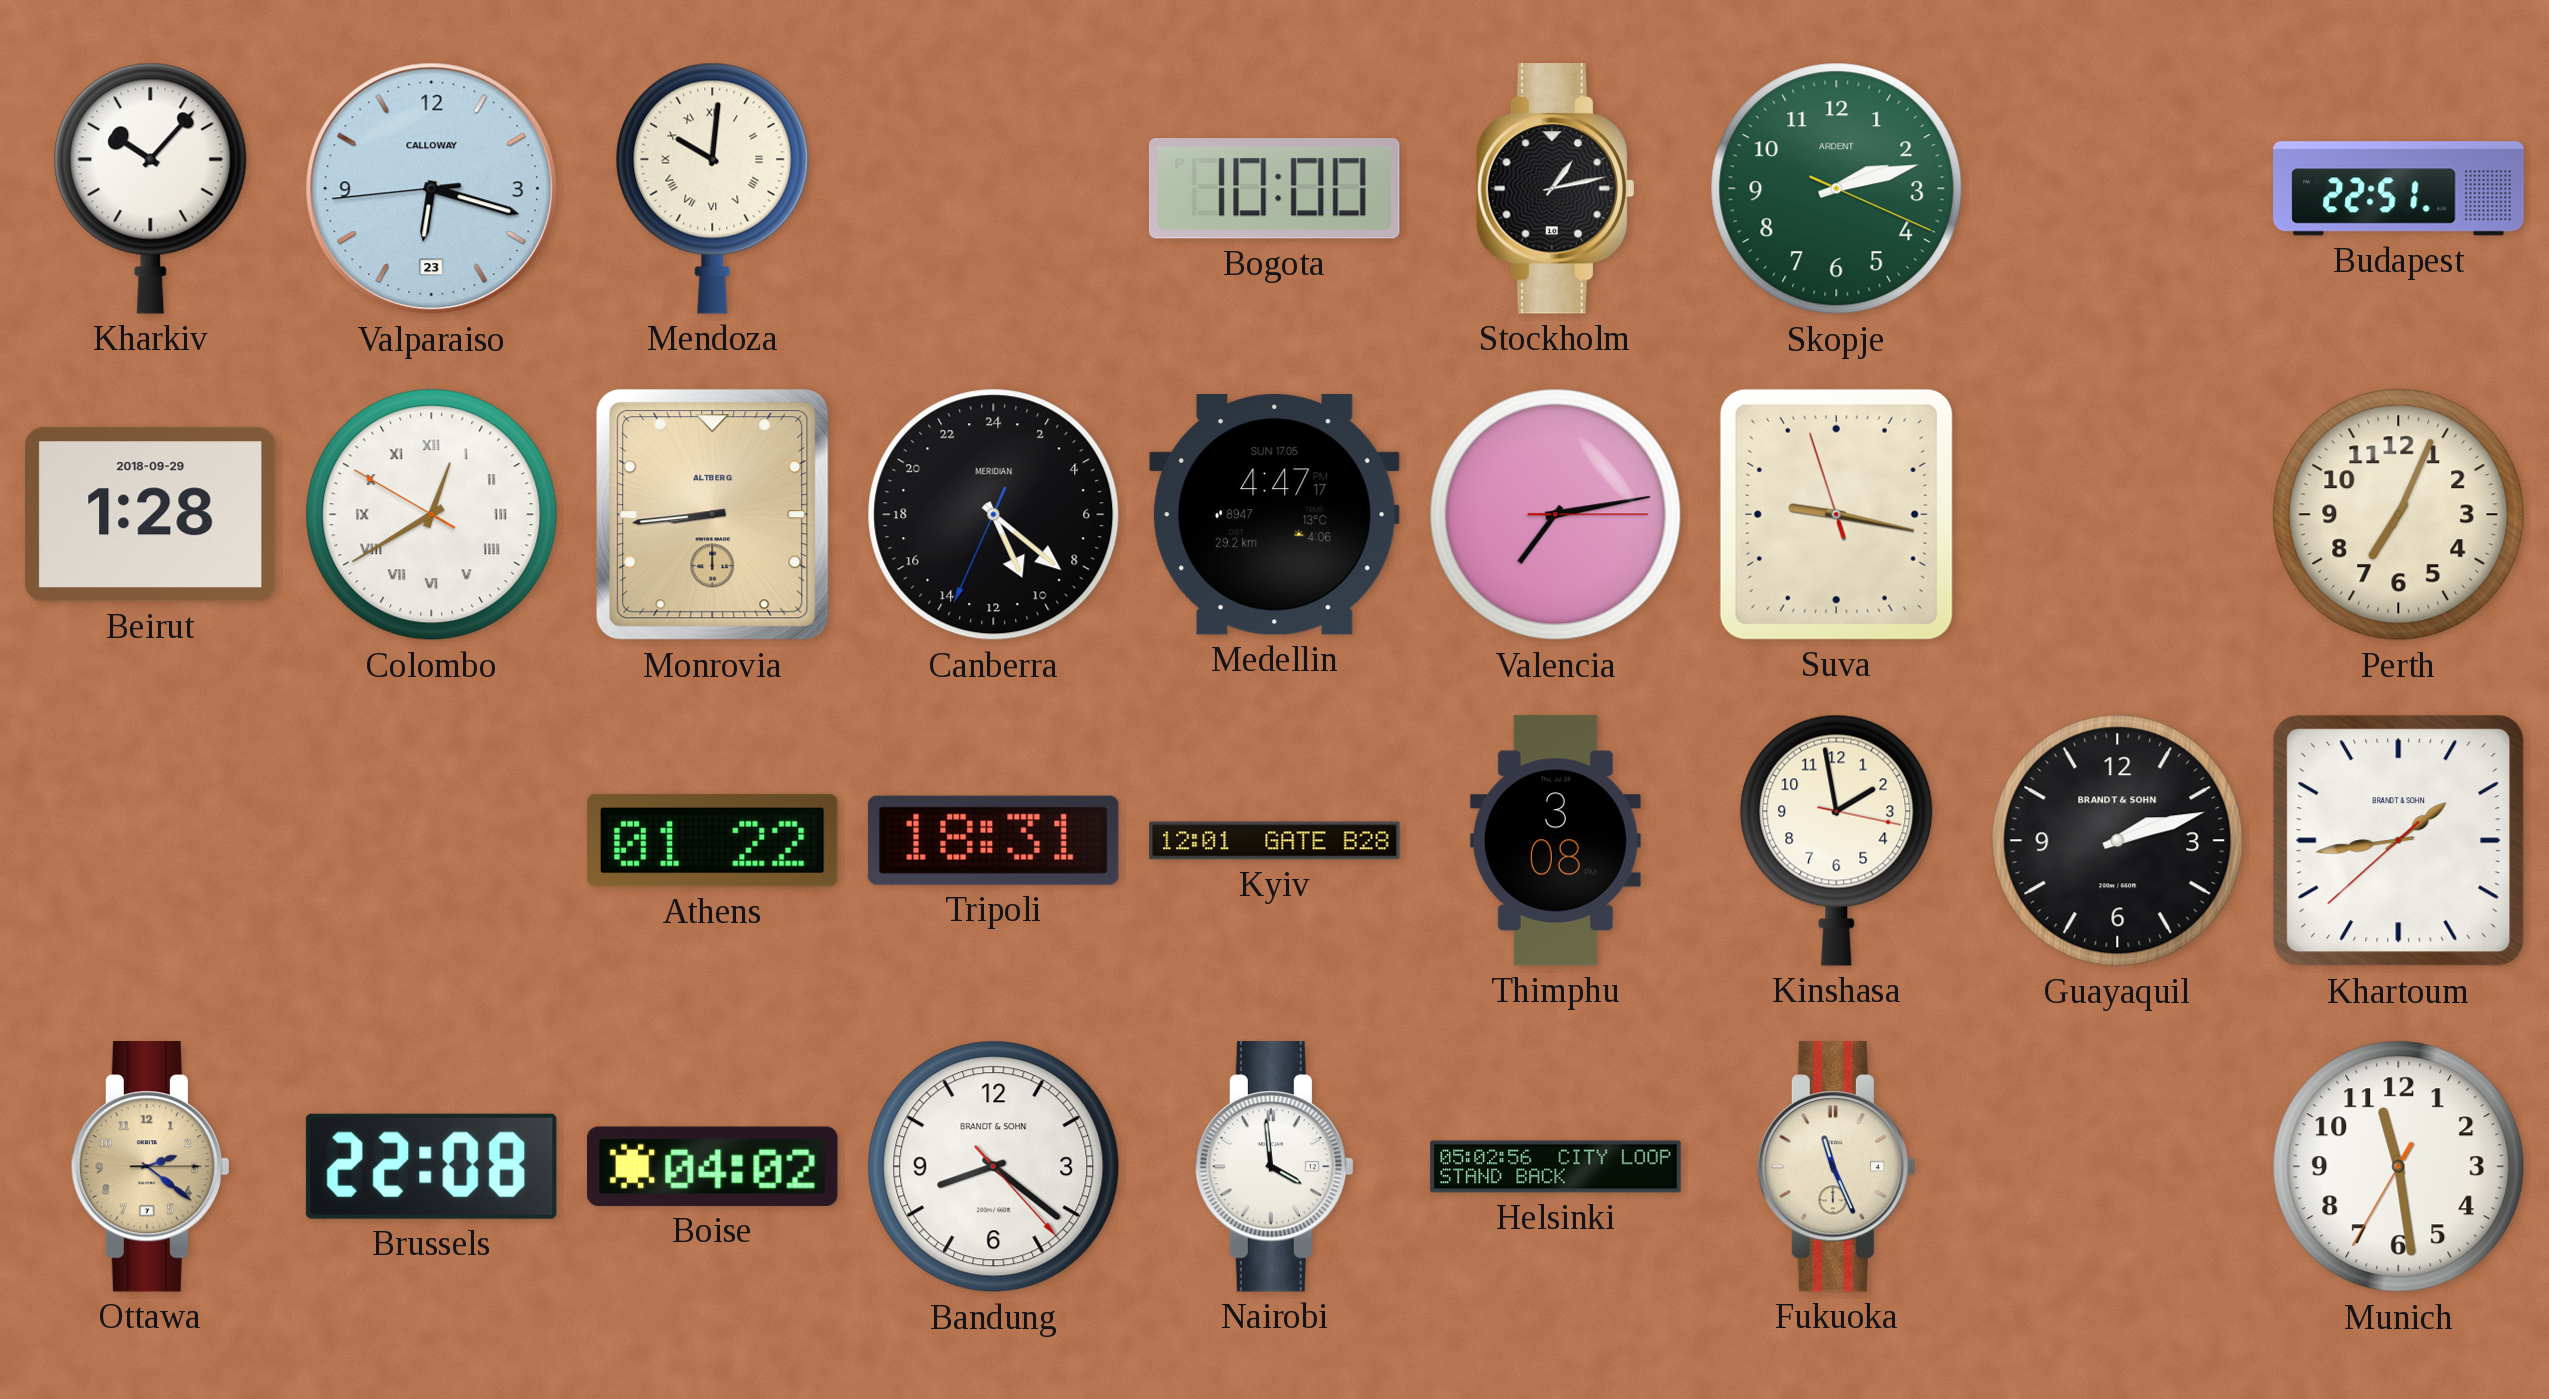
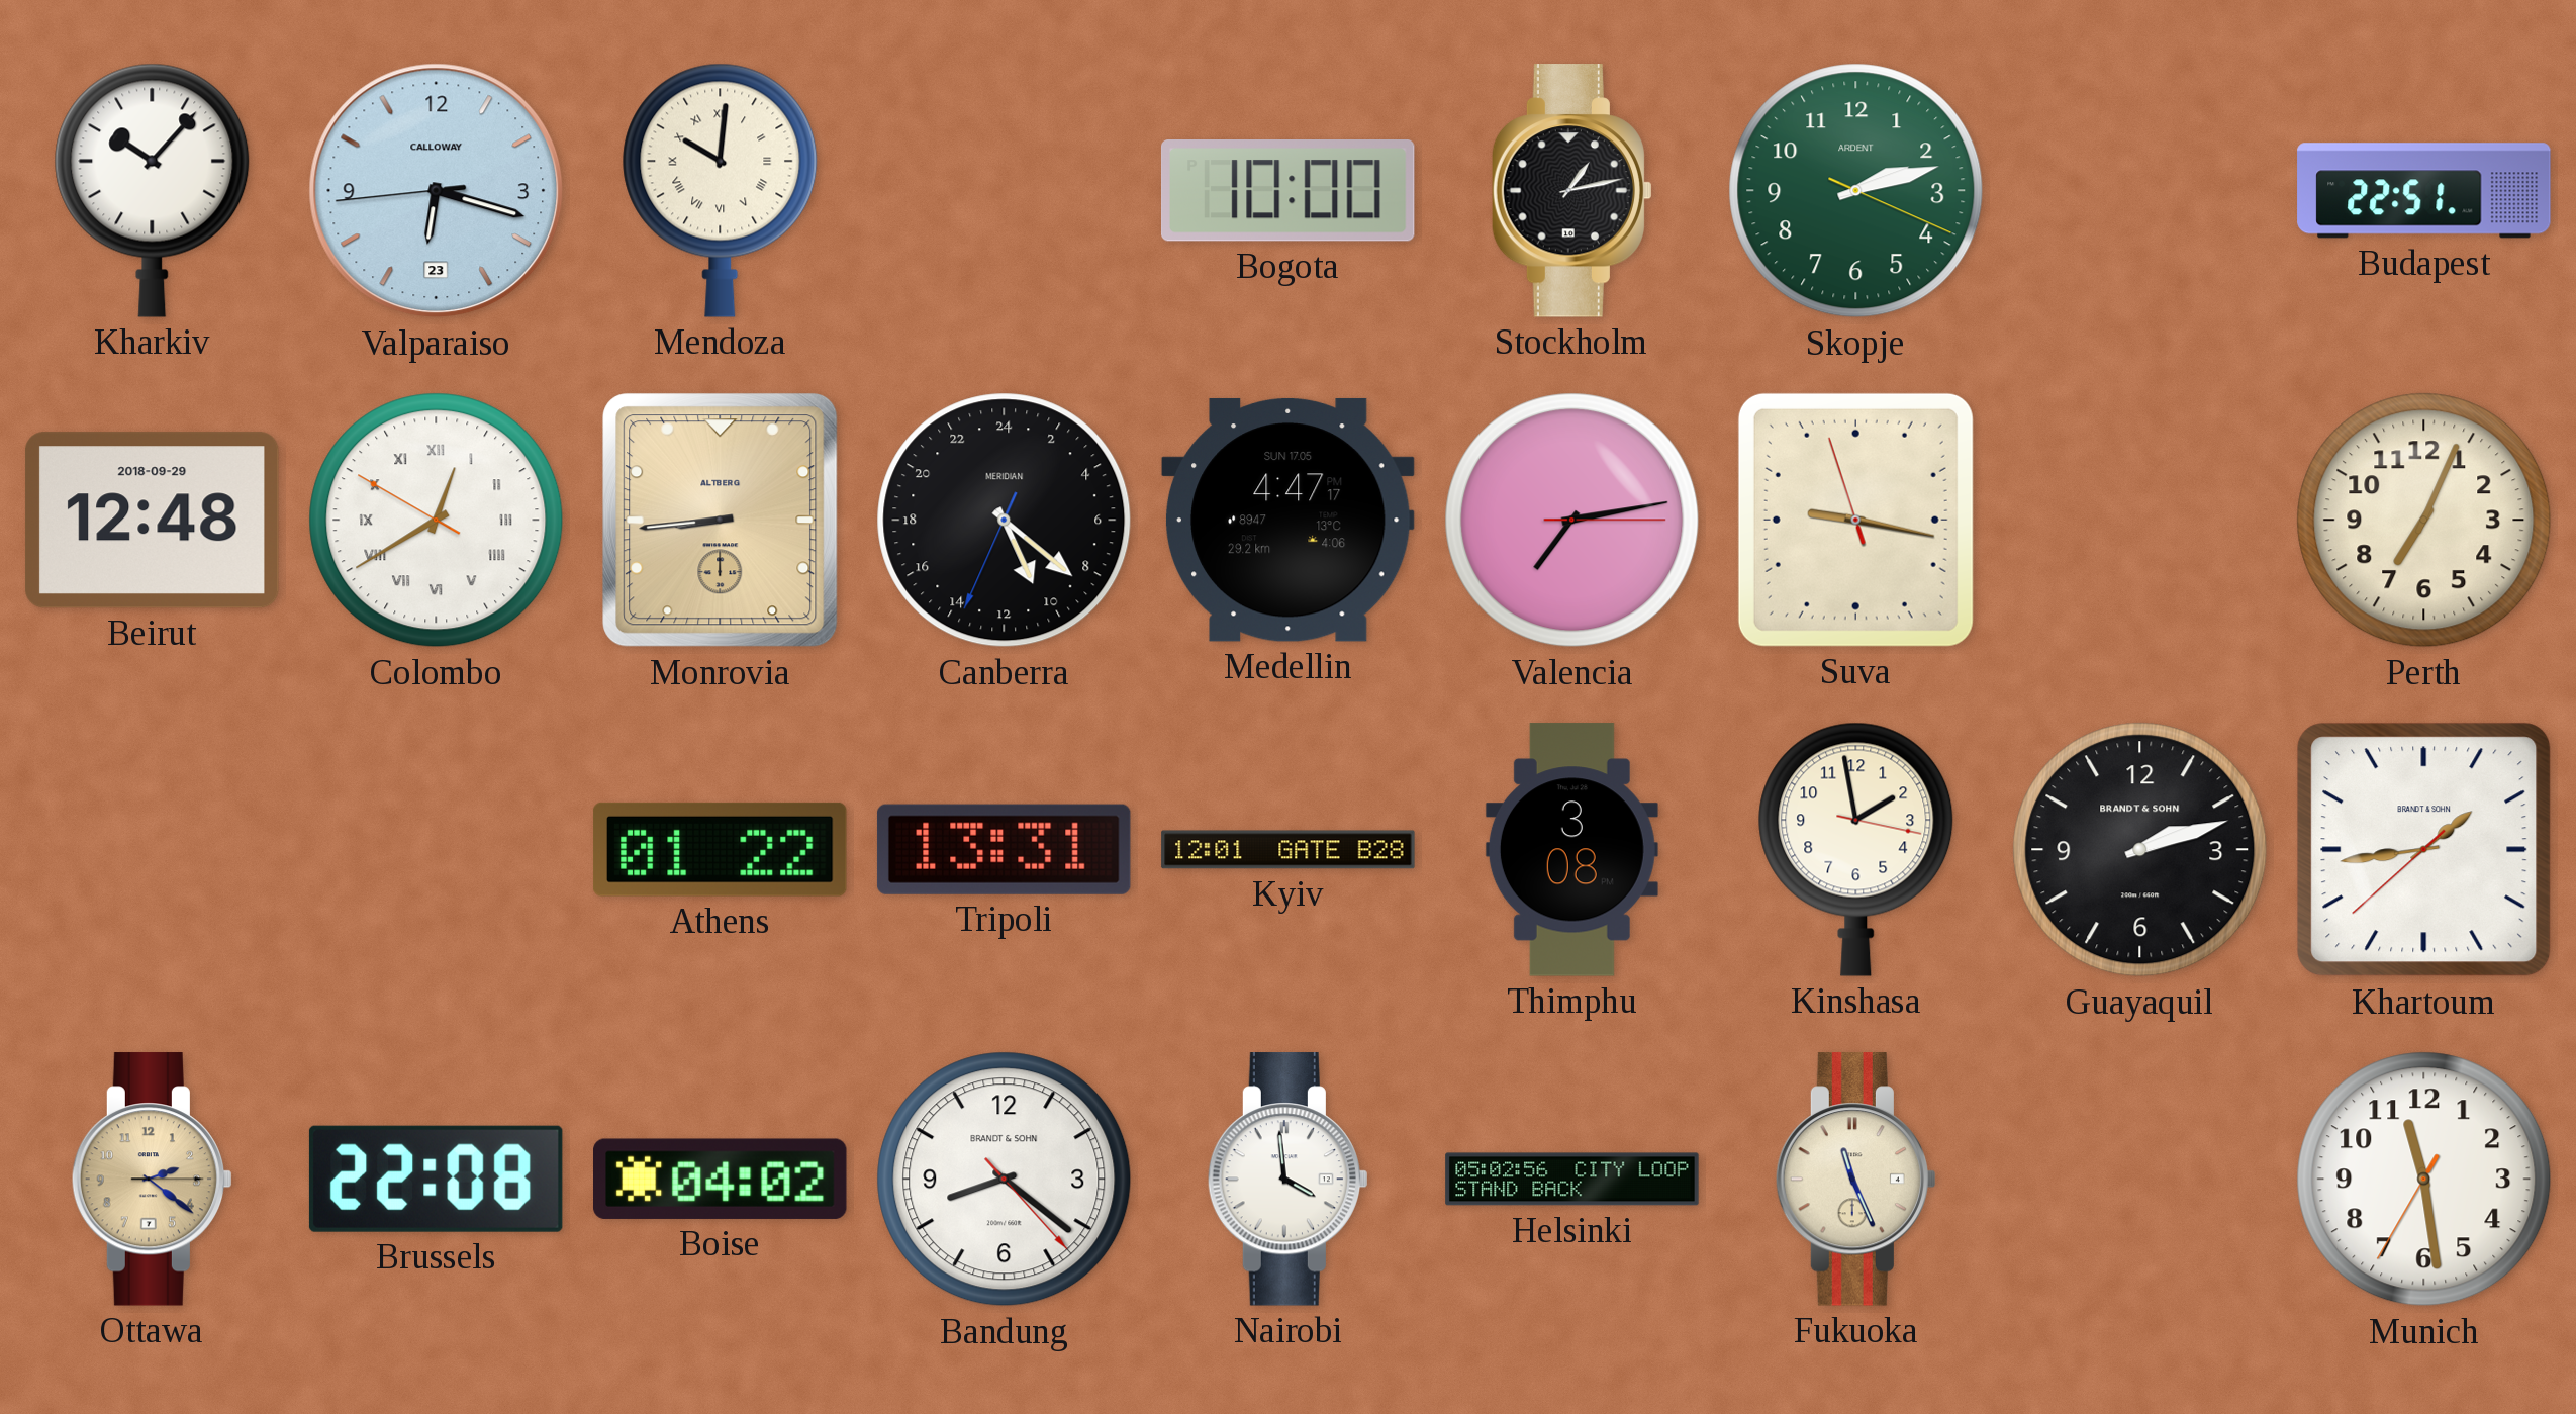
Beirut: 1:28 -> 12:48 (152, 521)
Tripoli: 18:31 -> 13:31 (1004, 849)
